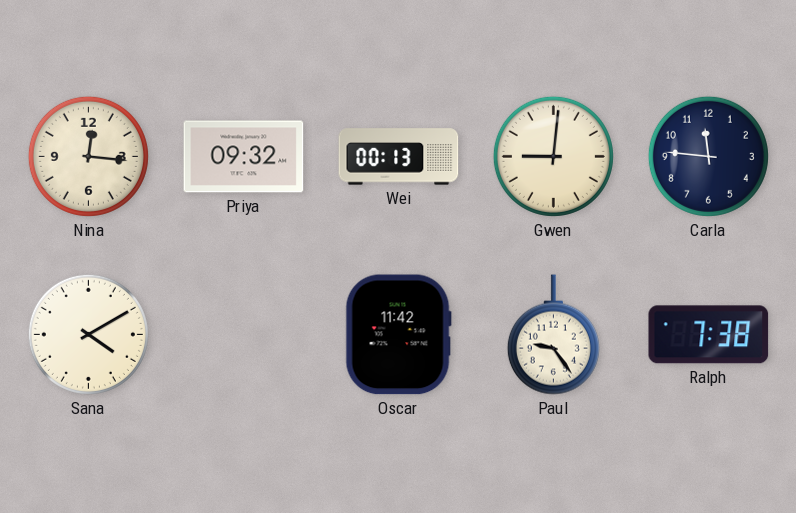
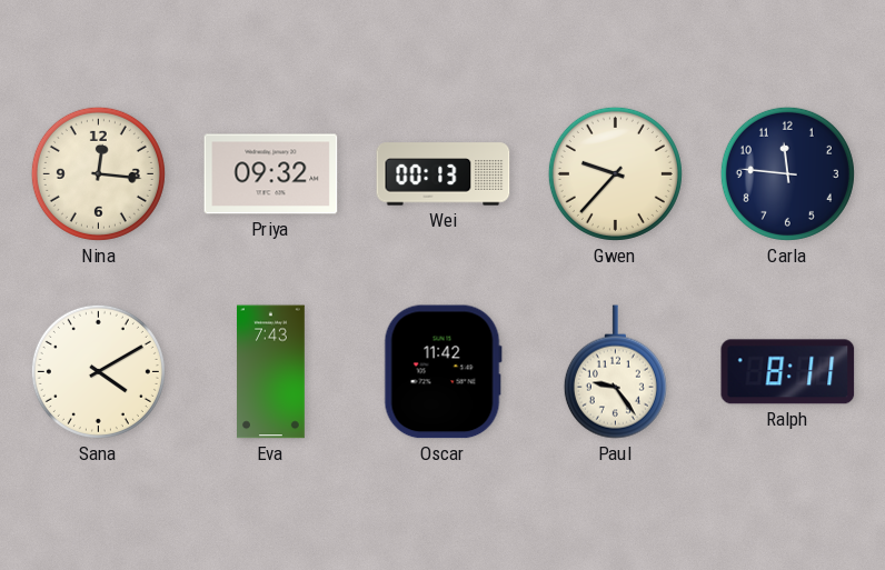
Gwen: 9:01 -> 9:37 (615, 173)
Eva: none -> 7:43 (271, 372)
Ralph: 7:38 -> 8:11 (788, 372)
